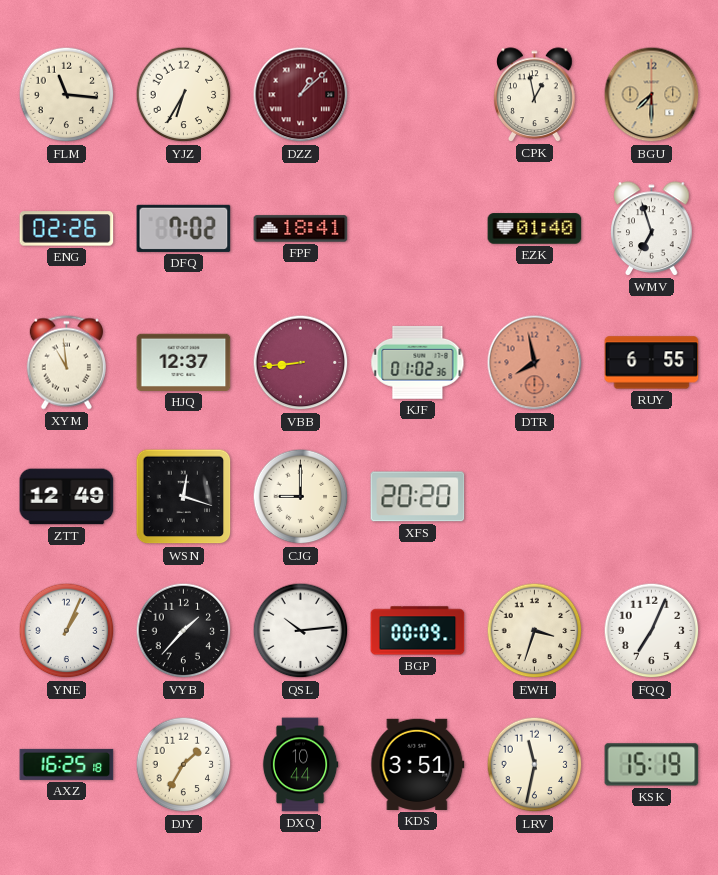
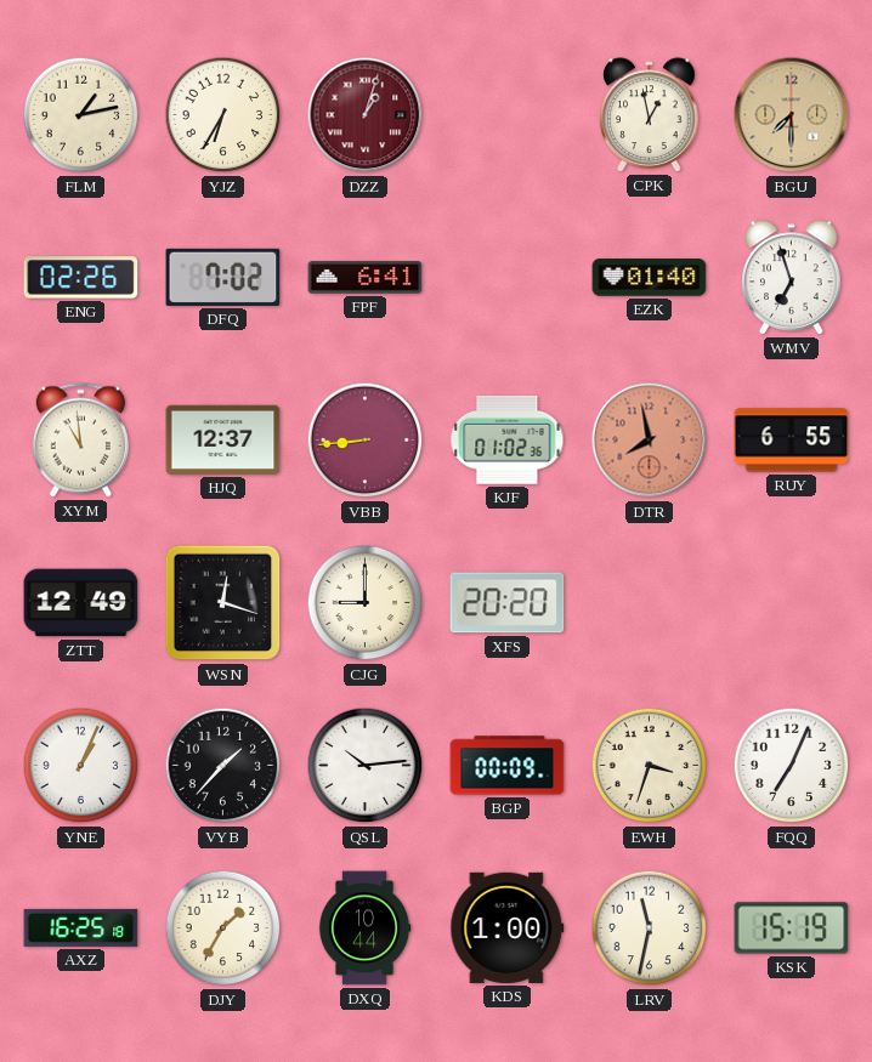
FLM: 11:16 -> 1:13 (81, 115)
DZZ: 1:08 -> 1:03 (366, 115)
FPF: 18:41 -> 6:41 (366, 278)
KDS: 3:51 -> 1:00 (508, 927)
